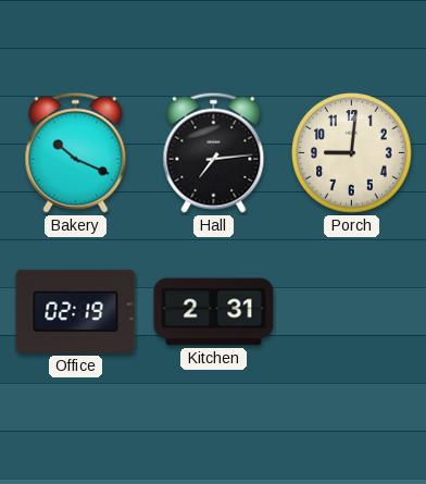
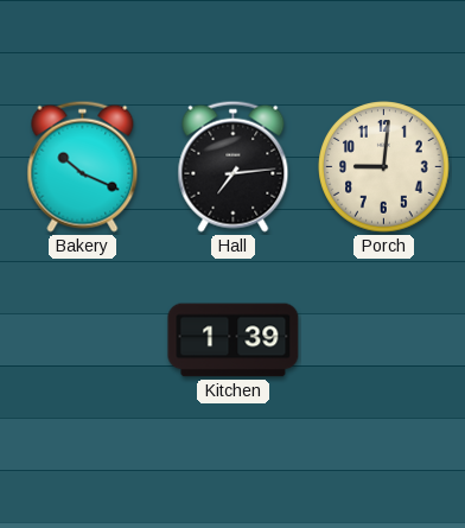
Office: 02:19 -> none (76, 311)
Kitchen: 2:31 -> 1:39 (234, 341)
